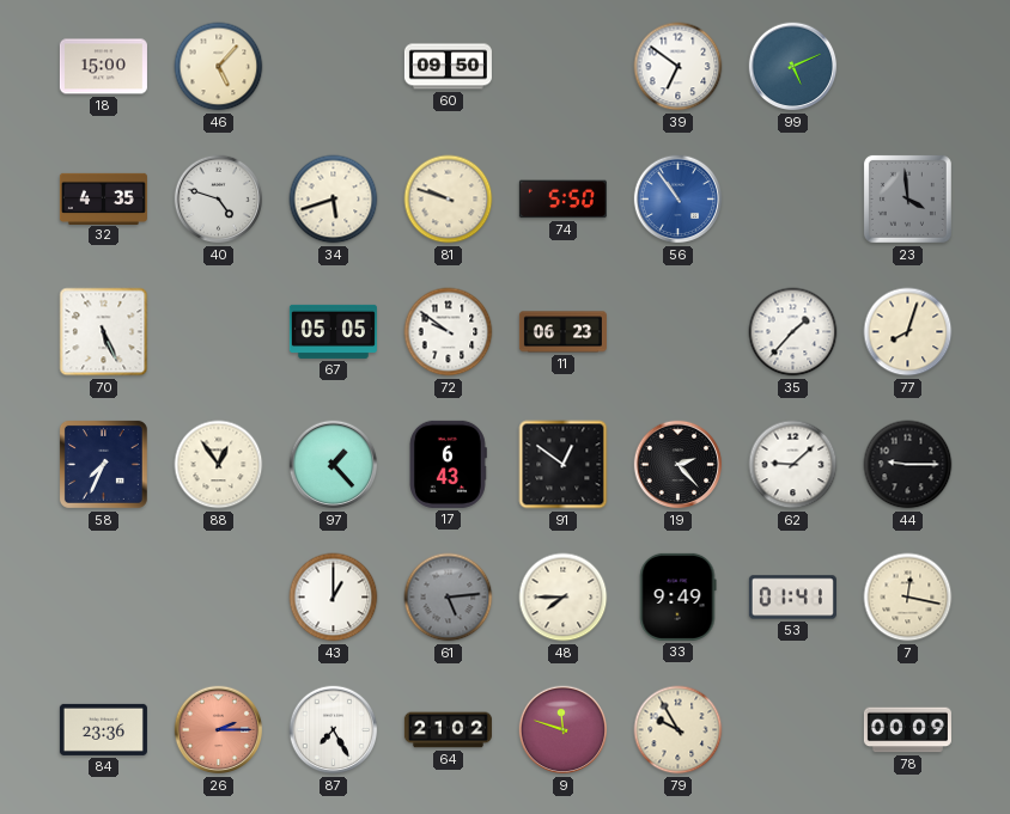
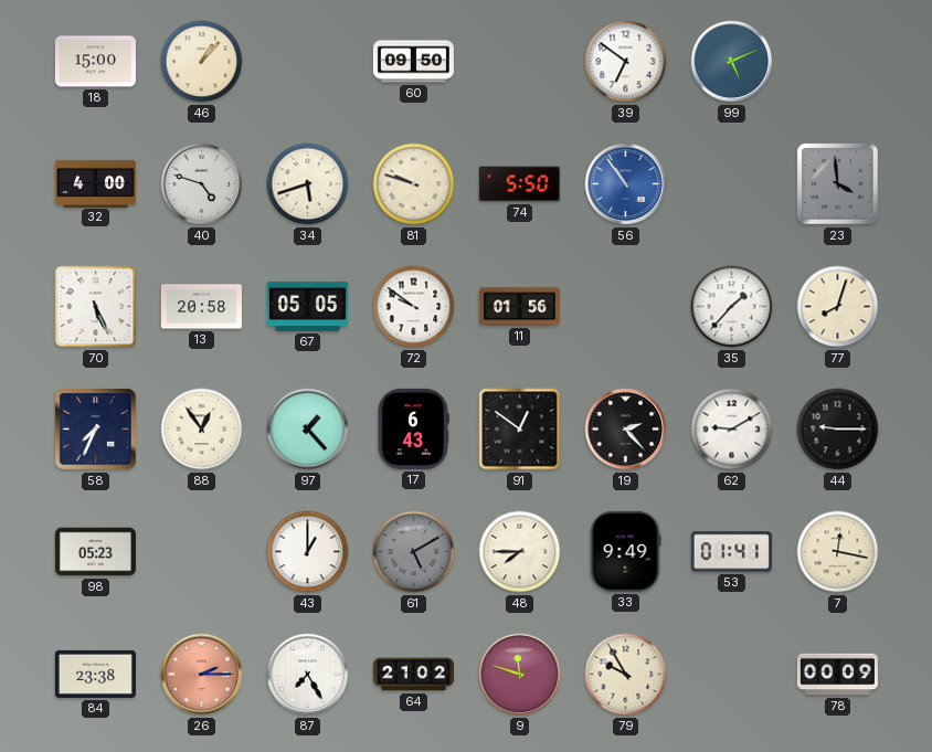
46: 5:07 -> 1:07 (202, 62)
32: 4:35 -> 4:00 (95, 183)
13: none -> 20:58 (201, 307)
11: 06:23 -> 01:56 (519, 307)
62: 9:08 -> 9:10 (732, 430)
98: none -> 05:23 (95, 552)
61: 5:14 -> 5:10 (414, 552)
84: 23:36 -> 23:38 (95, 674)
